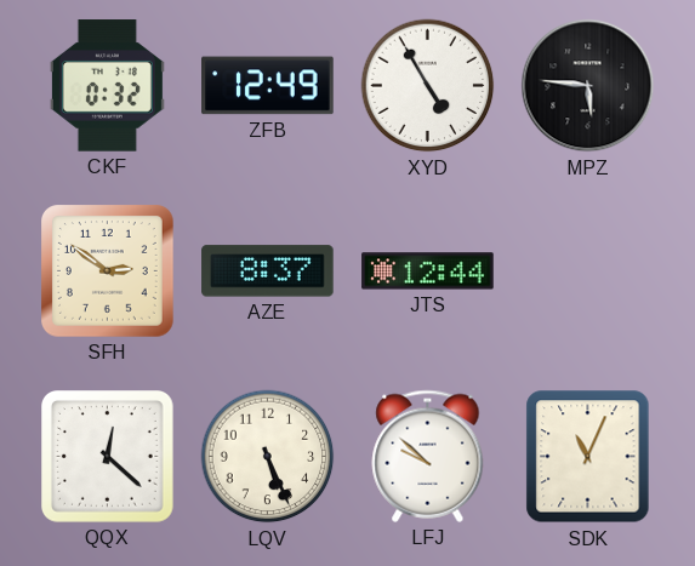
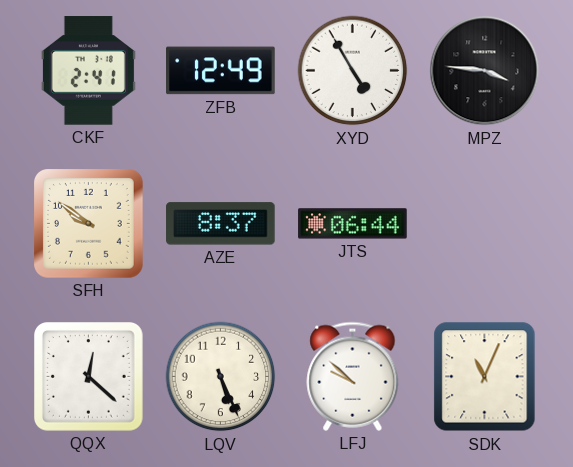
CKF: 0:32 -> 2:41 (88, 71)
MPZ: 5:46 -> 3:46 (485, 71)
SFH: 2:51 -> 9:51 (89, 224)
JTS: 12:44 -> 06:44 (353, 224)
